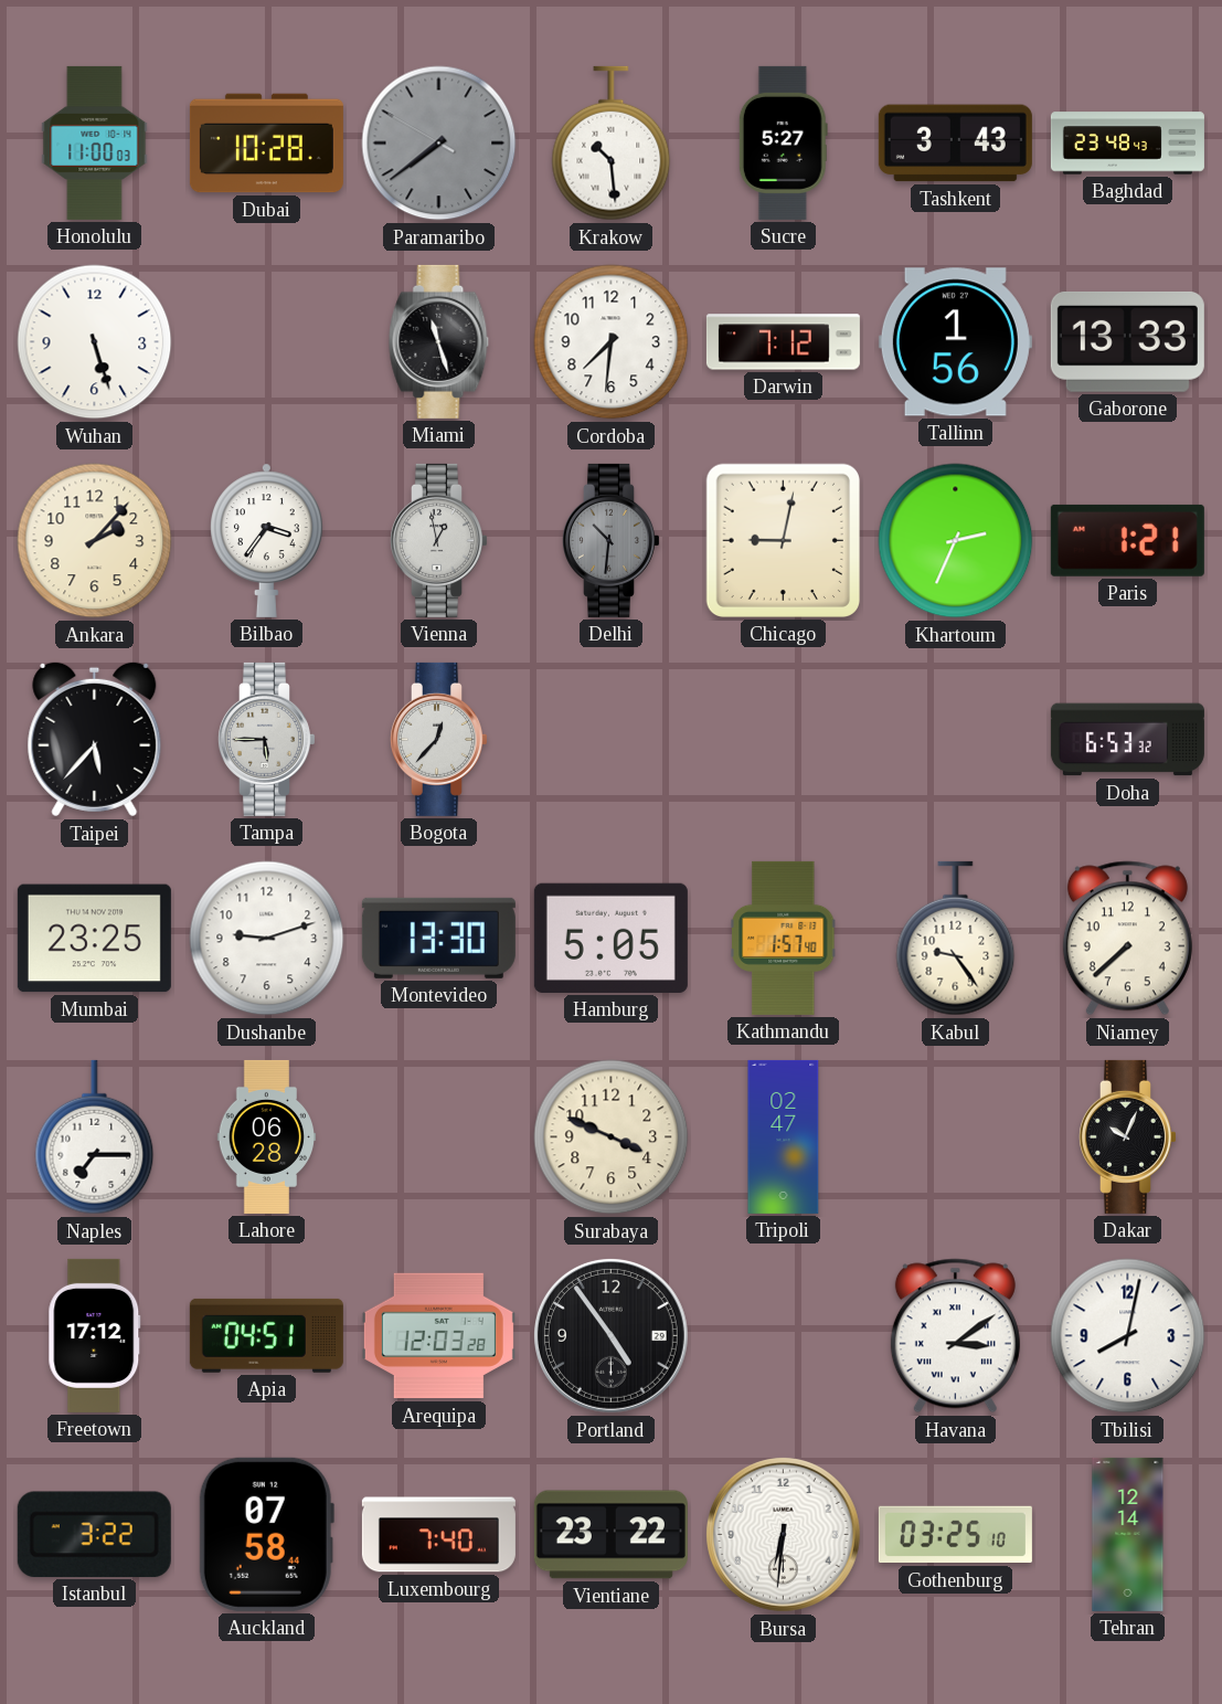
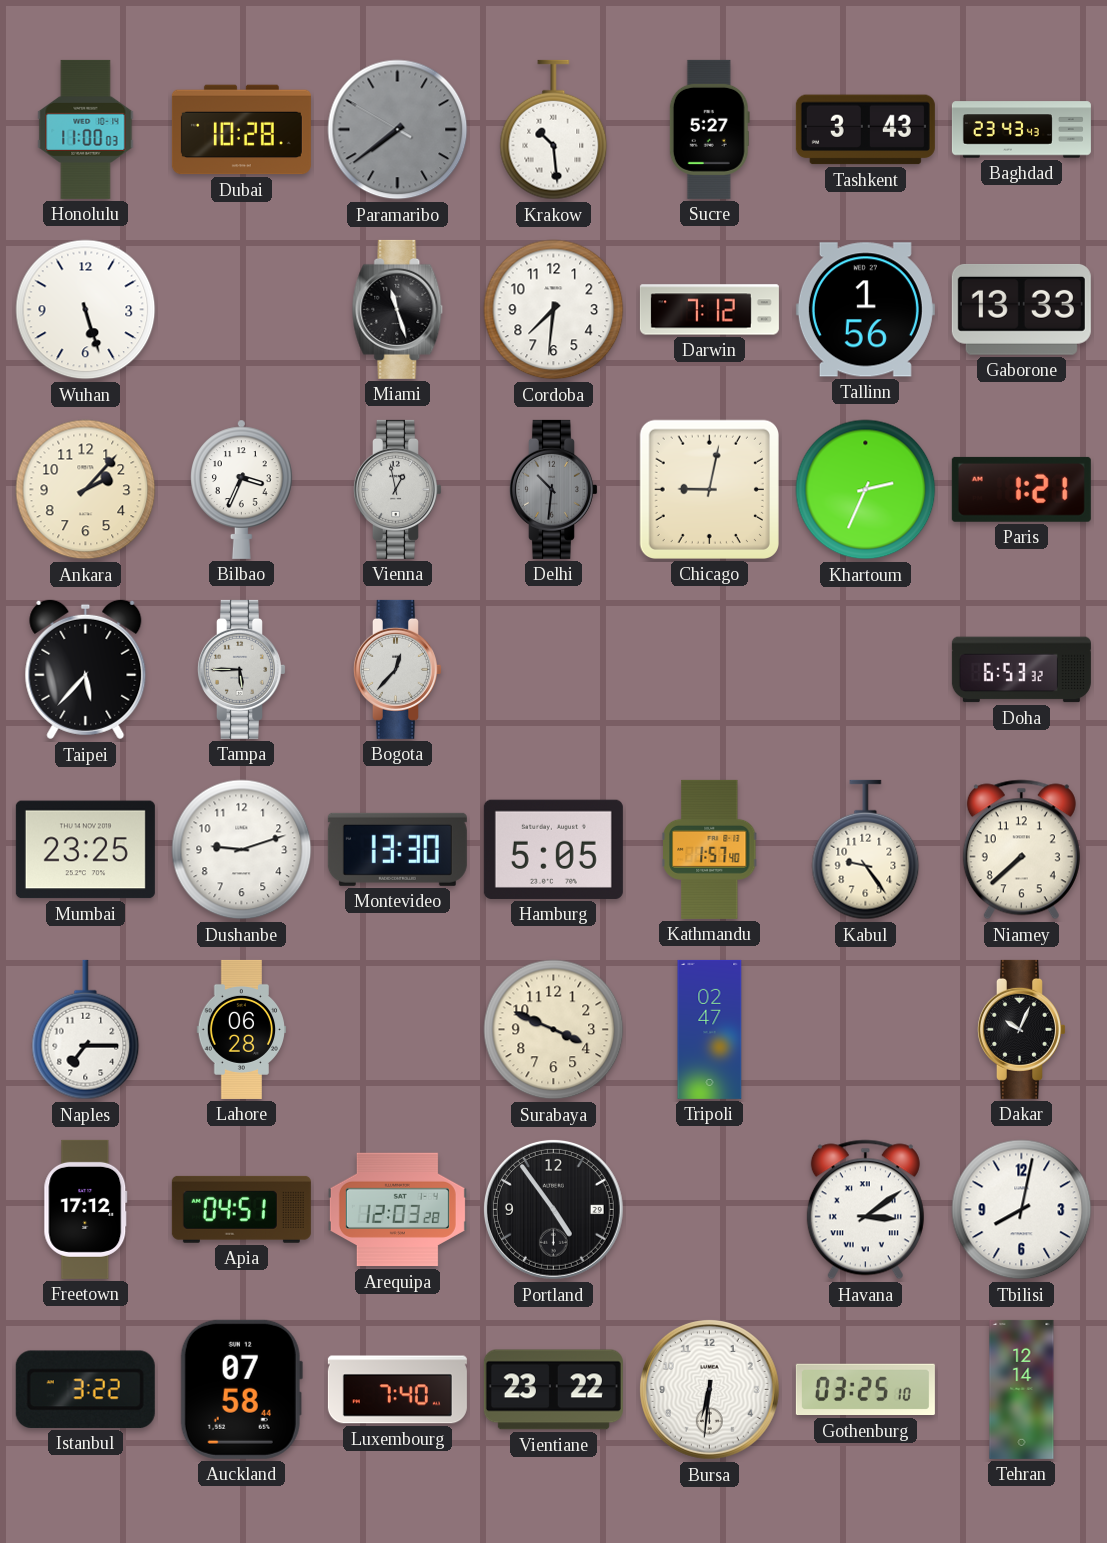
Baghdad: 23:48 -> 23:43 (1021, 130)
Bilbao: 3:36 -> 3:34 (242, 489)
